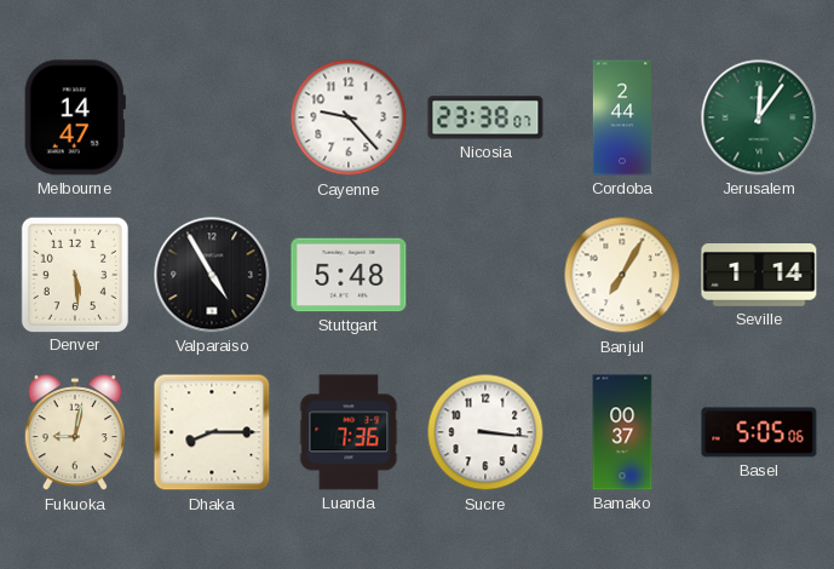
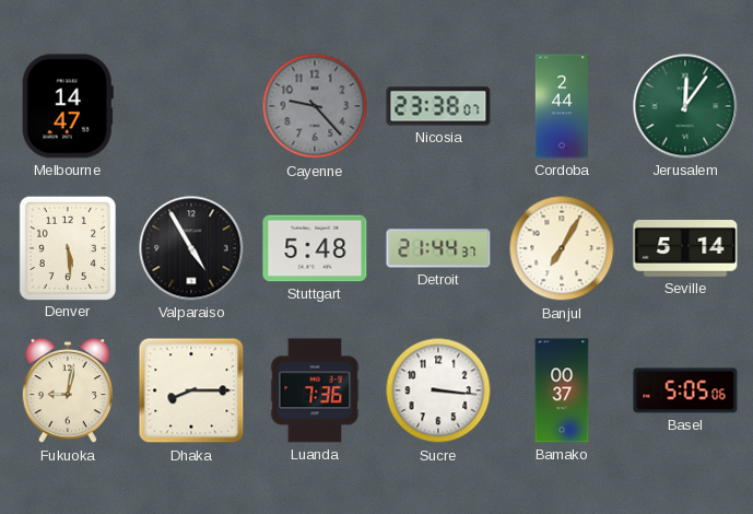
Cayenne dial: white -> grey (315, 106)
Detroit: none -> 21:44 (438, 248)
Seville: 1:14 -> 5:14 (685, 249)
